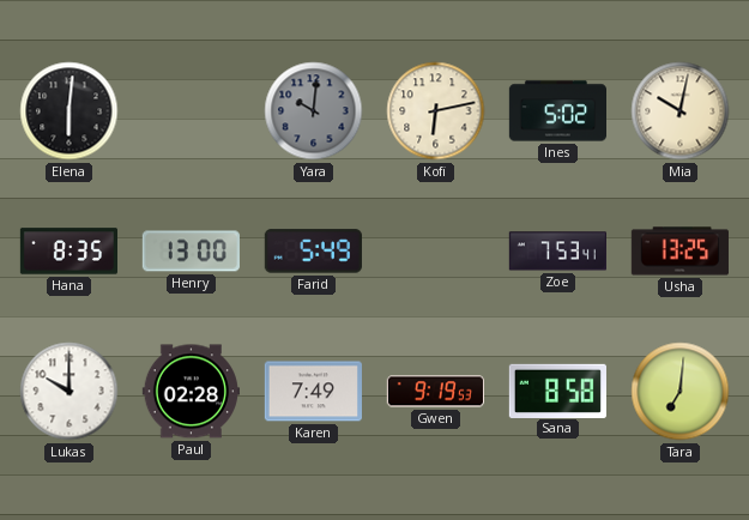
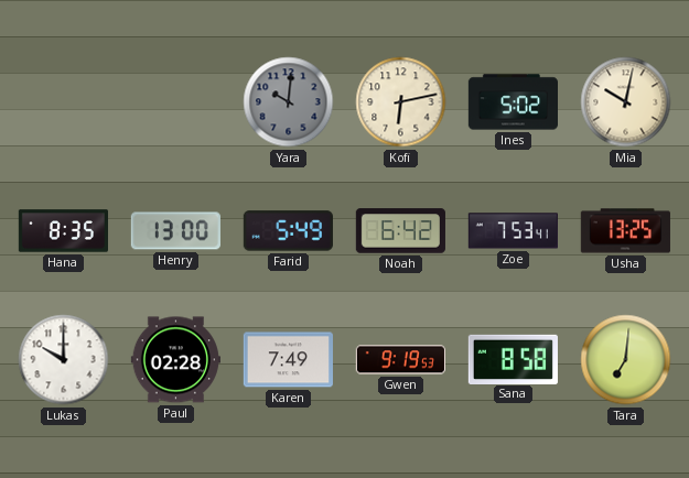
Elena: 6:01 -> none (70, 111)
Noah: none -> 6:42 (400, 231)
